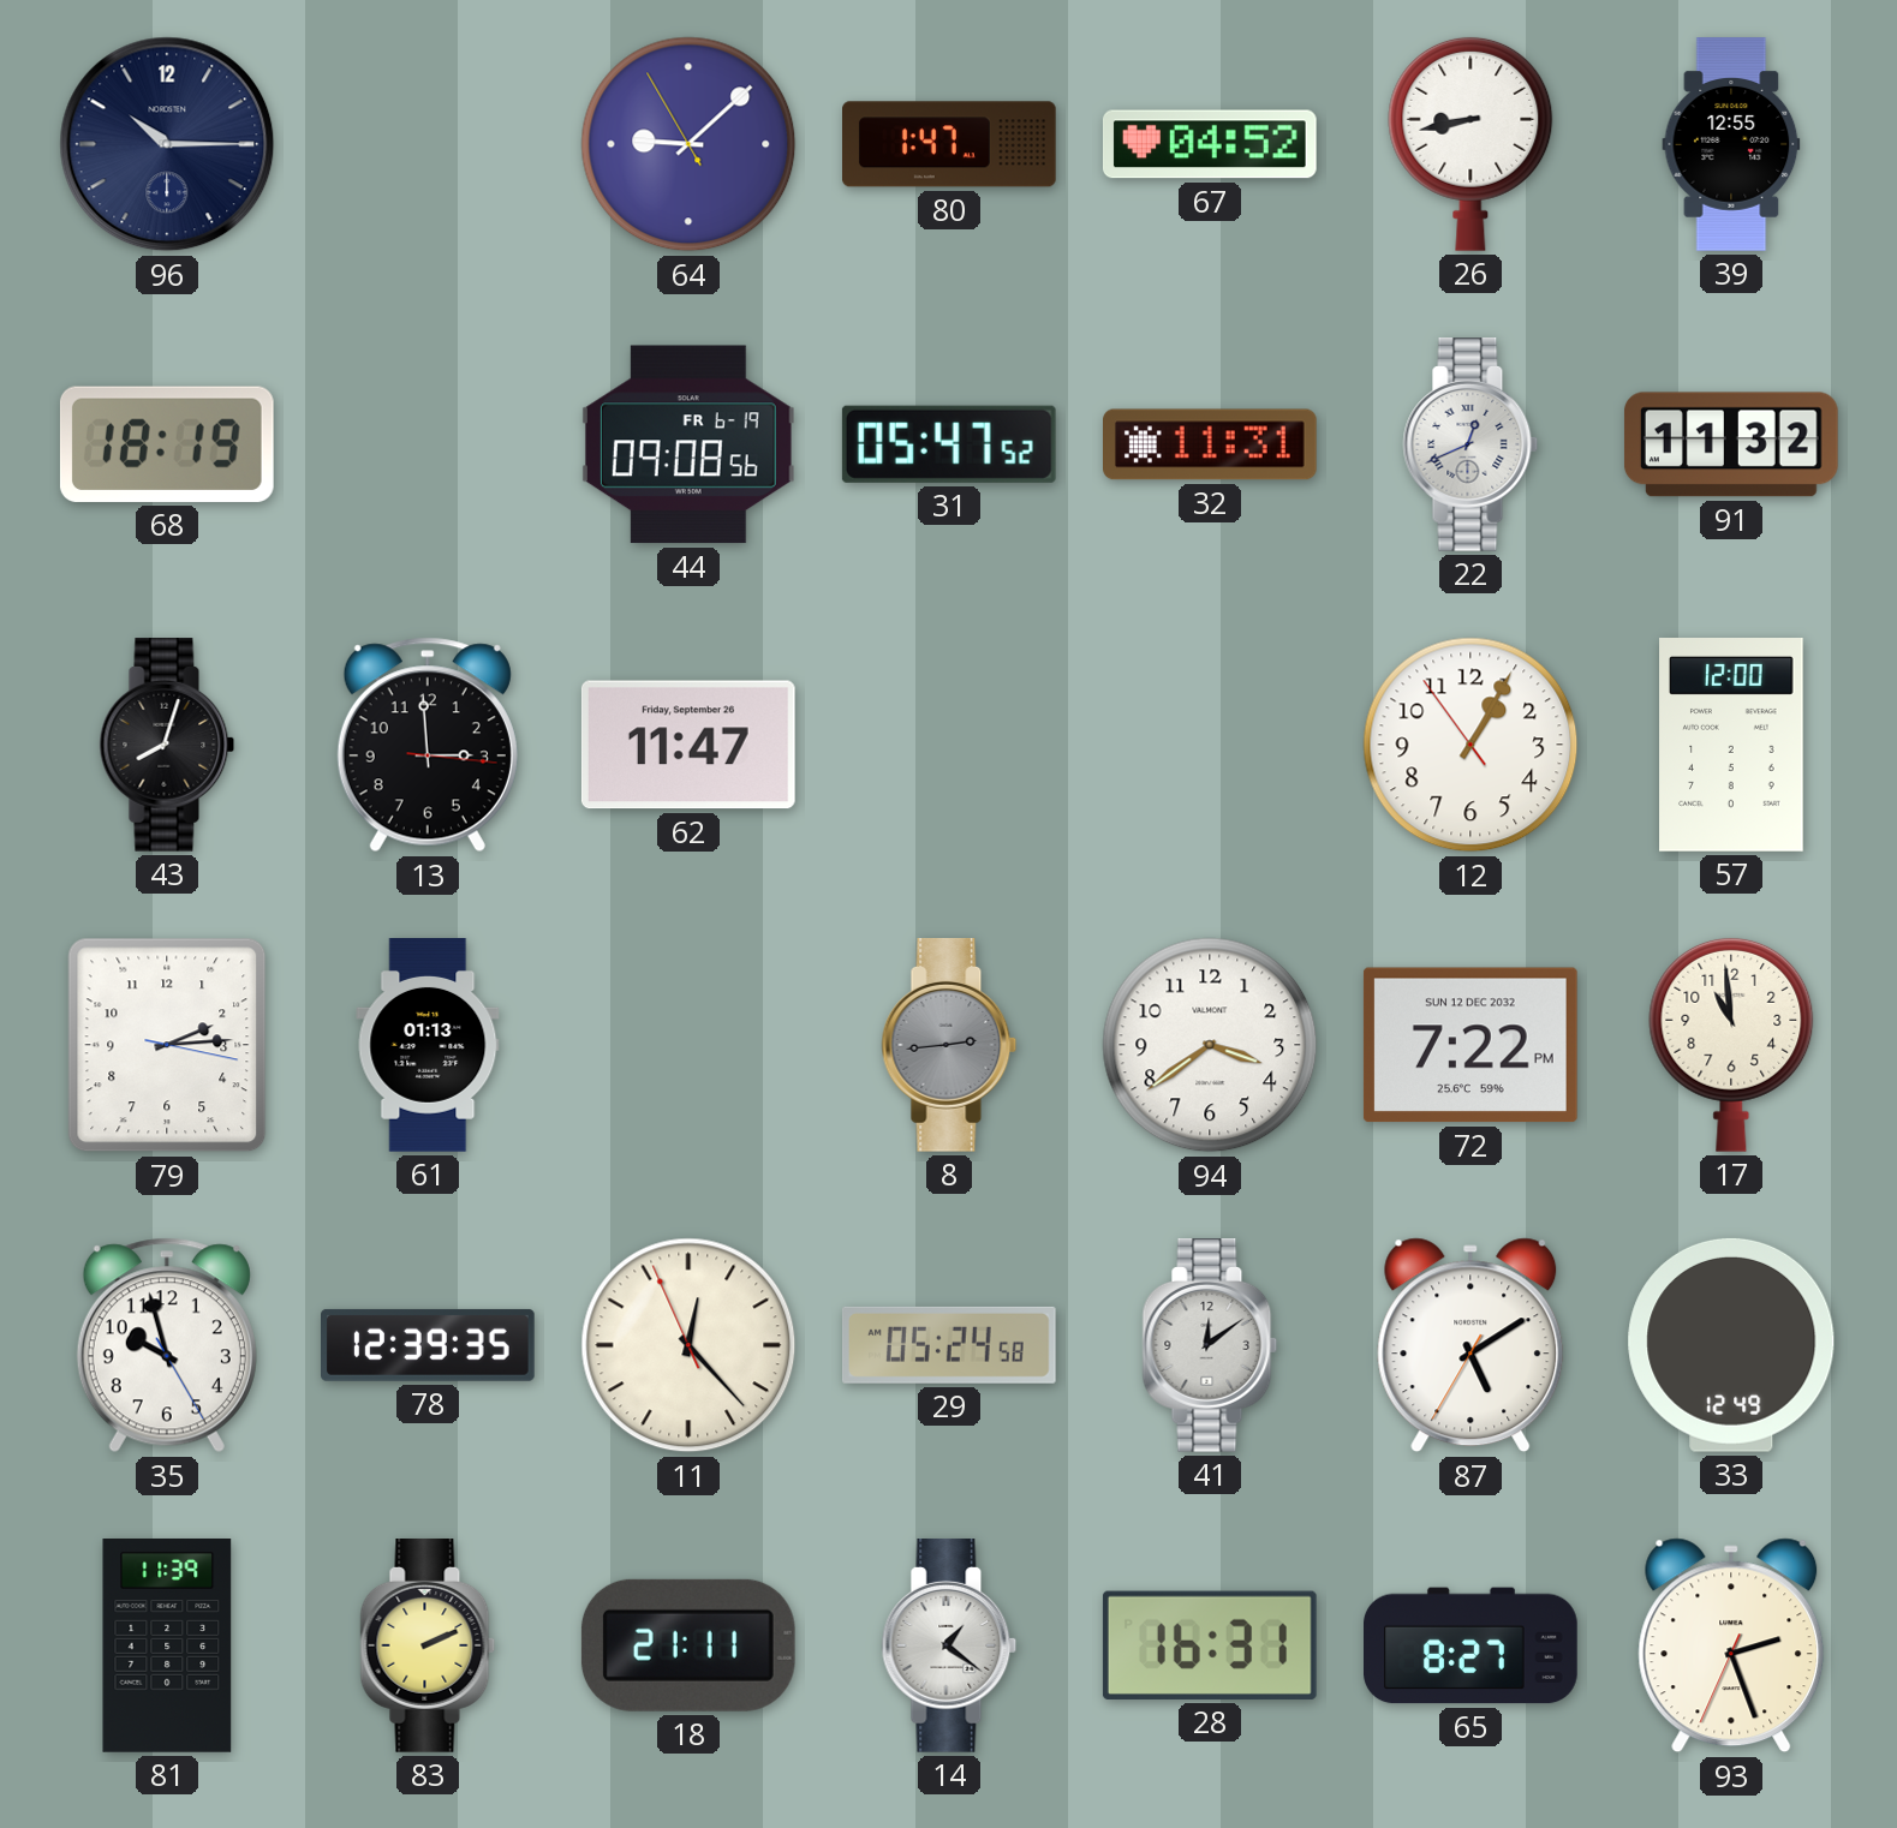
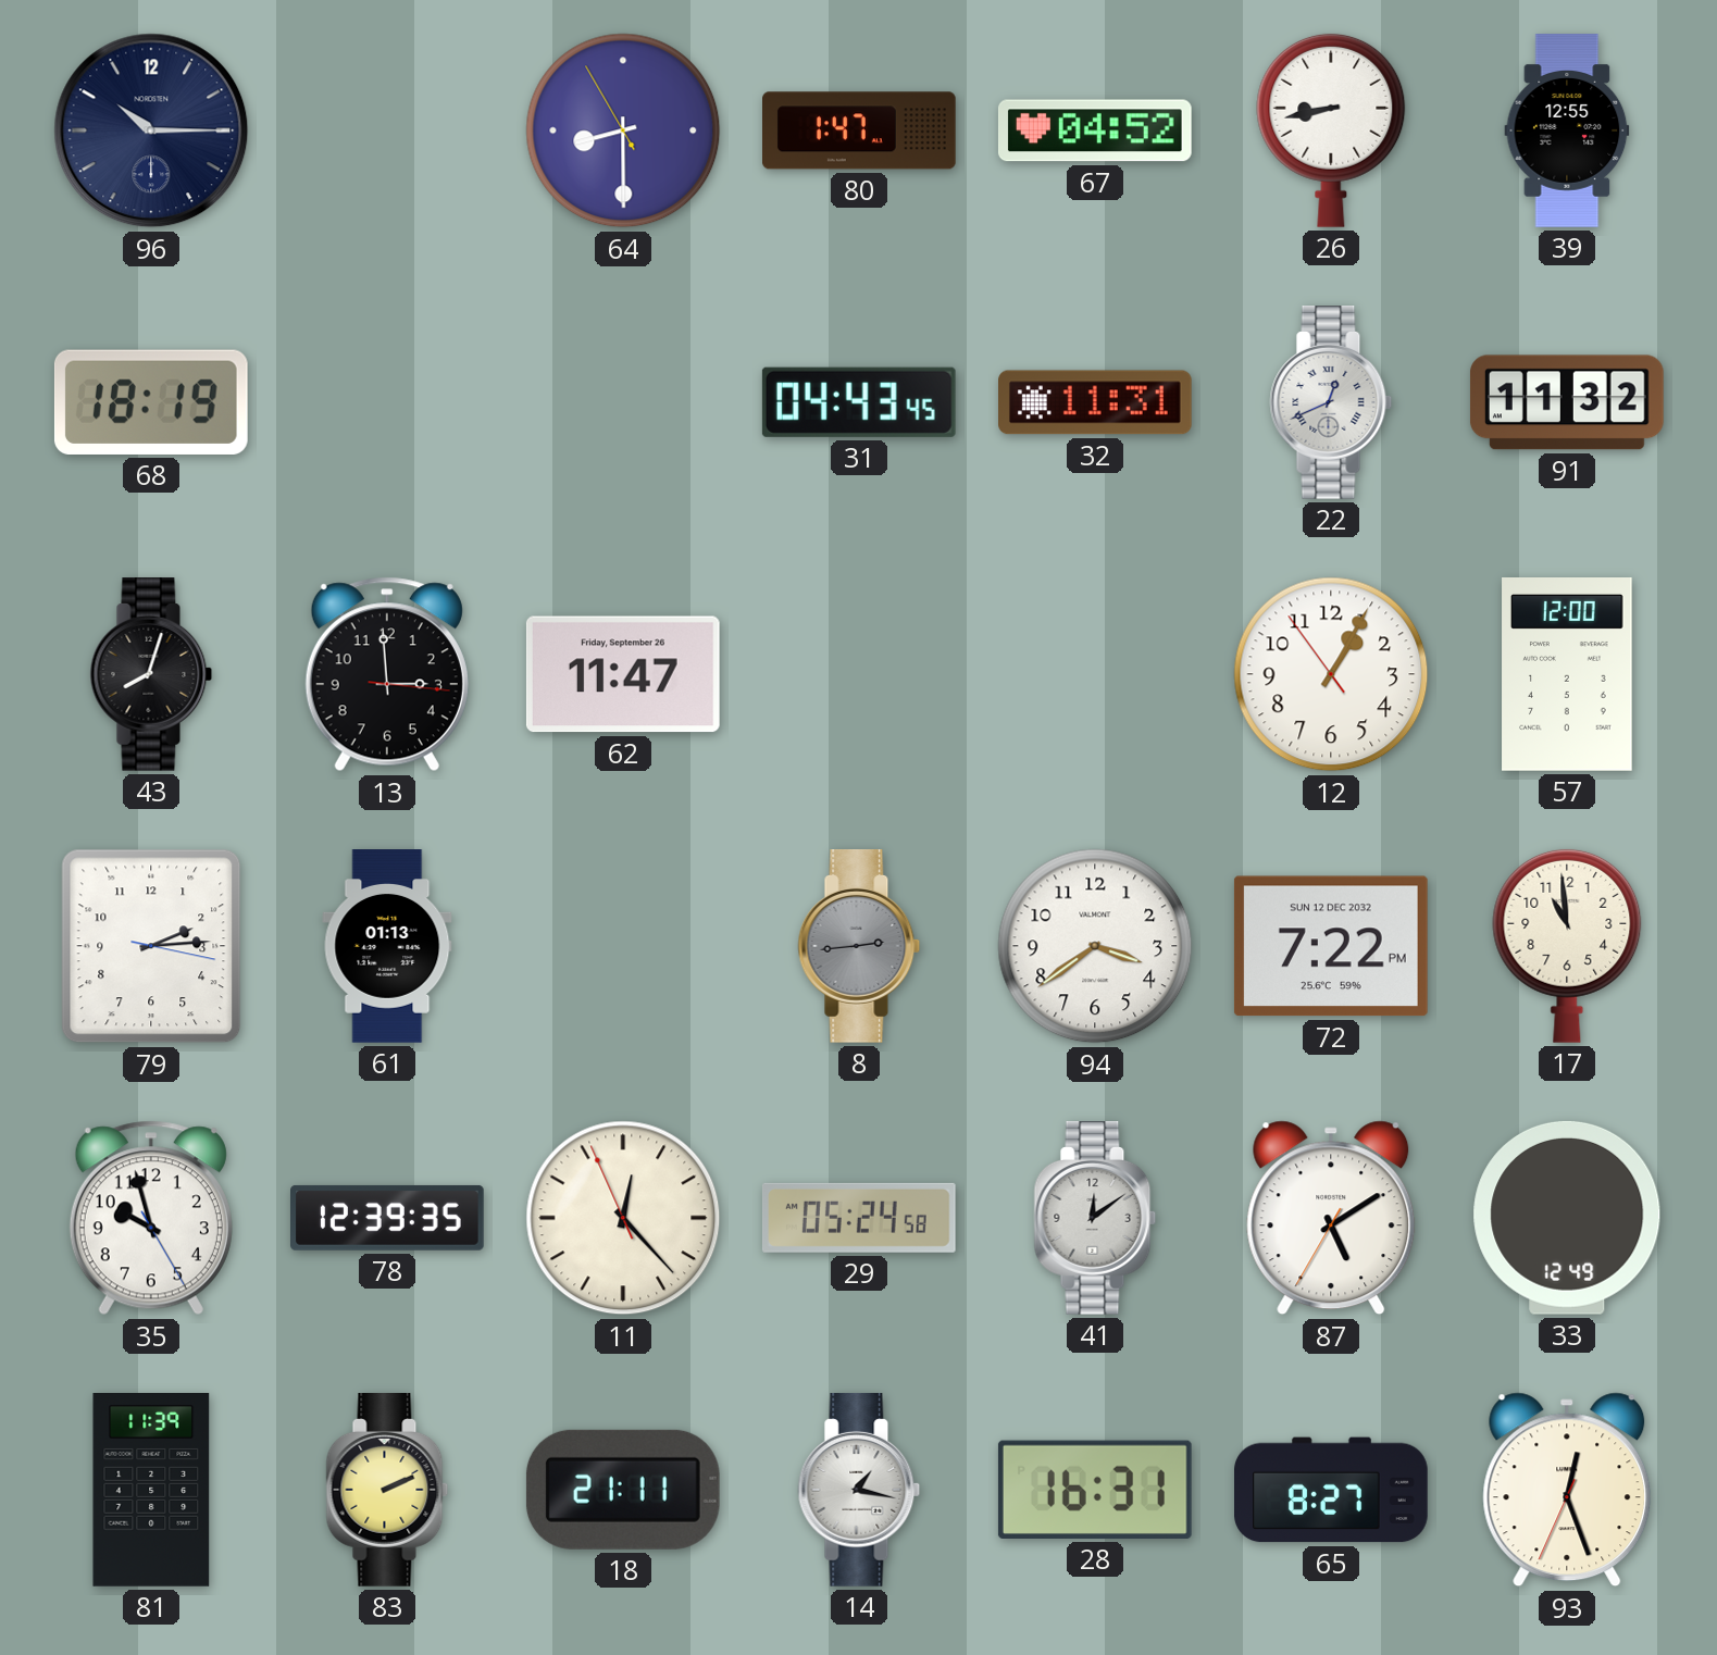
64: 9:07 -> 8:29 (623, 130)
44: 09:08 -> none (688, 444)
31: 05:47 -> 04:43 (859, 402)
14: 1:21 -> 1:17 (859, 1491)
93: 2:26 -> 12:26 (1567, 1490)
